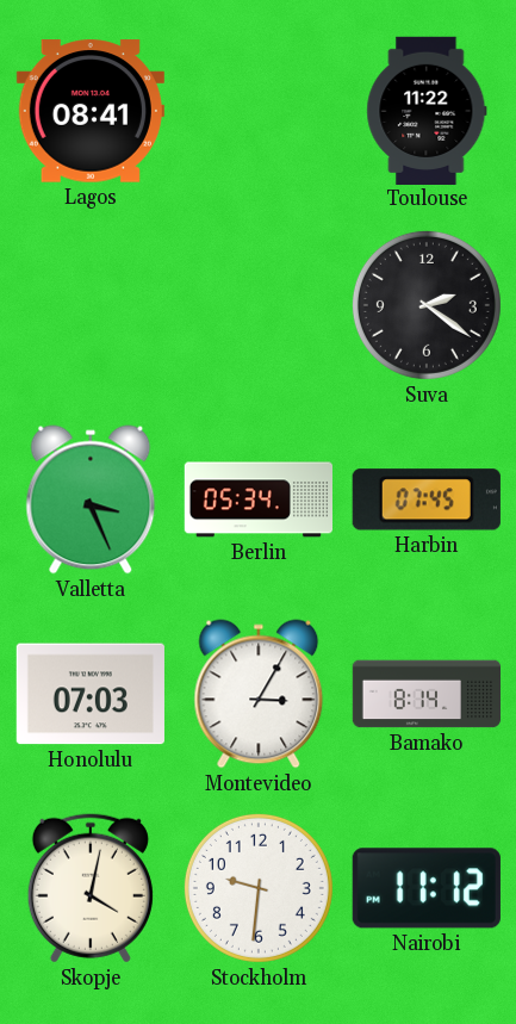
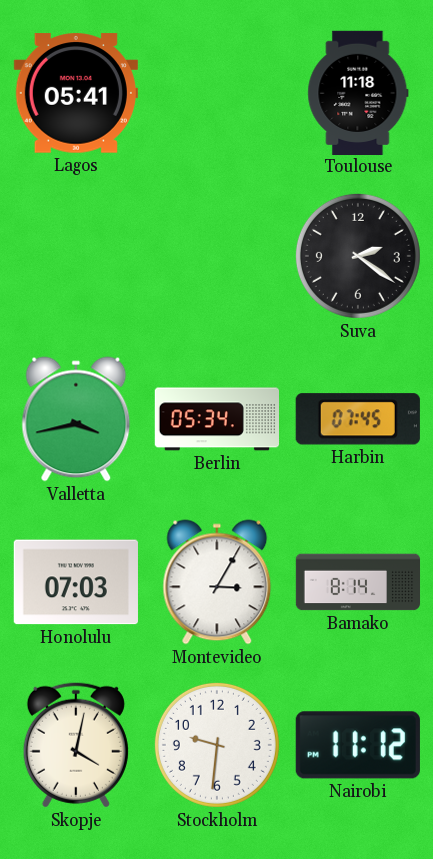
Lagos: 08:41 -> 05:41 (76, 93)
Toulouse: 11:22 -> 11:18 (358, 92)
Valletta: 3:26 -> 3:43 (76, 419)
